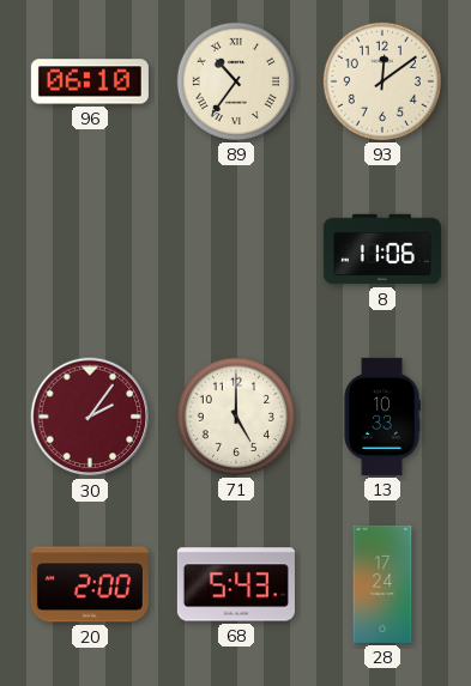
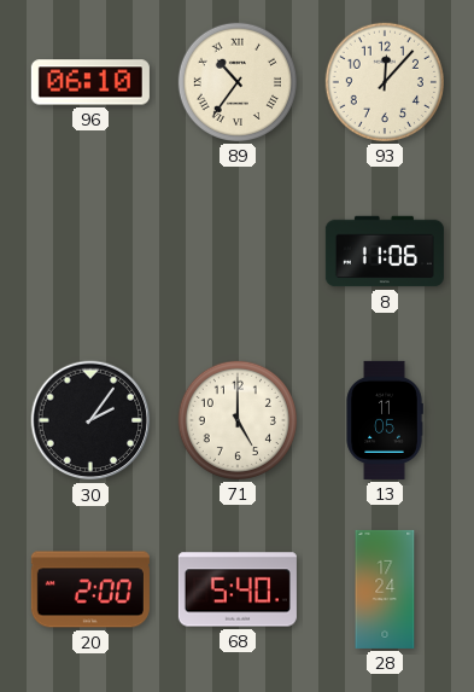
93: 12:09 -> 12:07 (385, 82)
30 dial: burgundy -> black (90, 420)
13: 10:33 -> 11:05 (385, 420)
68: 5:43 -> 5:40 (238, 589)
